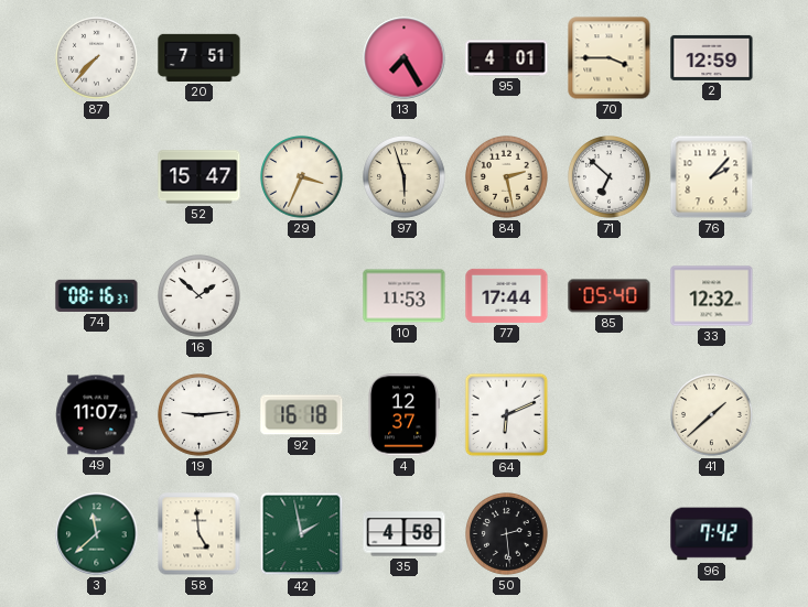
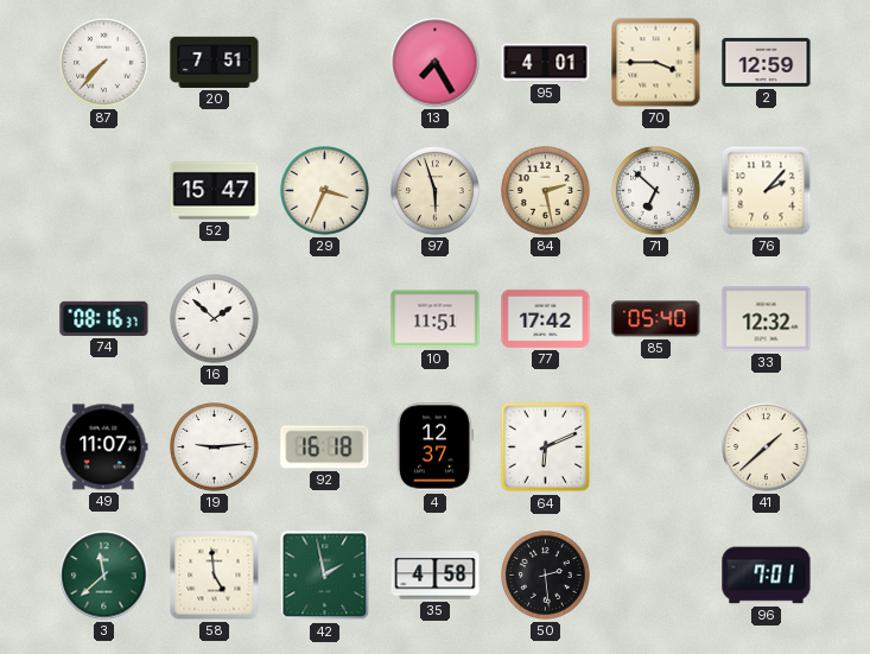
10: 11:53 -> 11:51 (436, 319)
77: 17:44 -> 17:42 (546, 318)
96: 7:42 -> 7:01 (767, 576)
